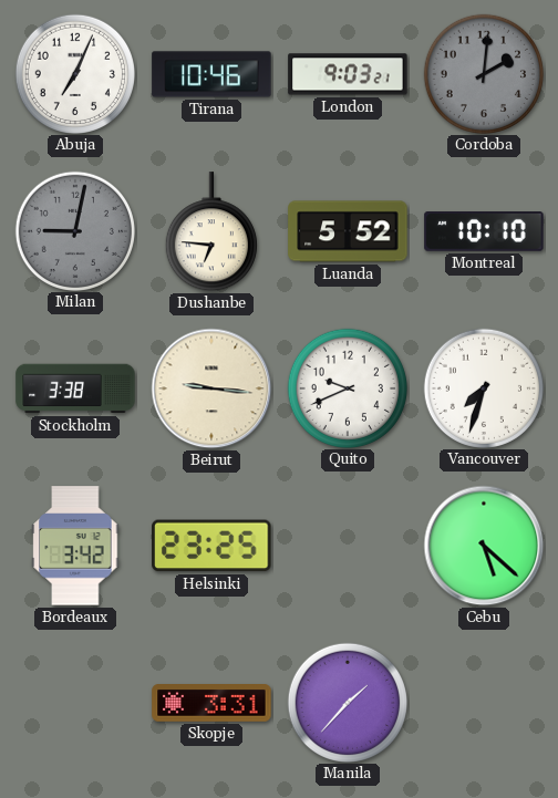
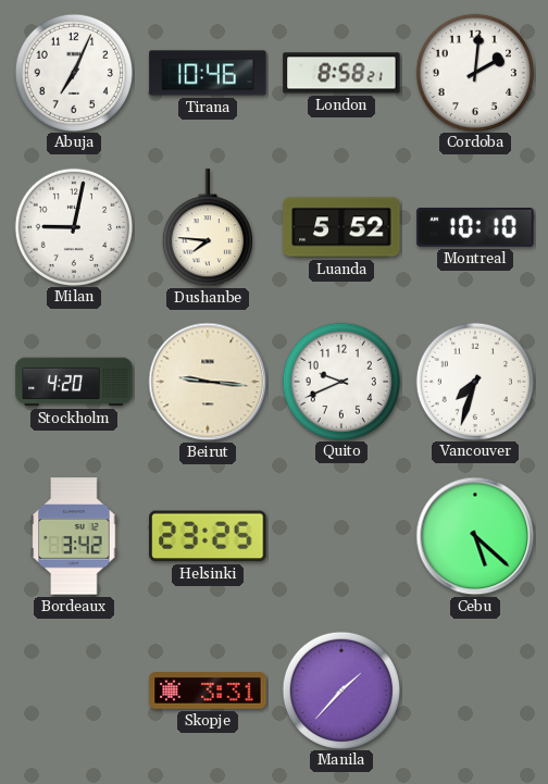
London: 9:03 -> 8:58 (341, 73)
Cordoba dial: grey -> white (474, 72)
Milan dial: grey -> white (73, 226)
Dushanbe: 6:46 -> 7:46 (208, 228)
Stockholm: 3:38 -> 4:20 (74, 382)
